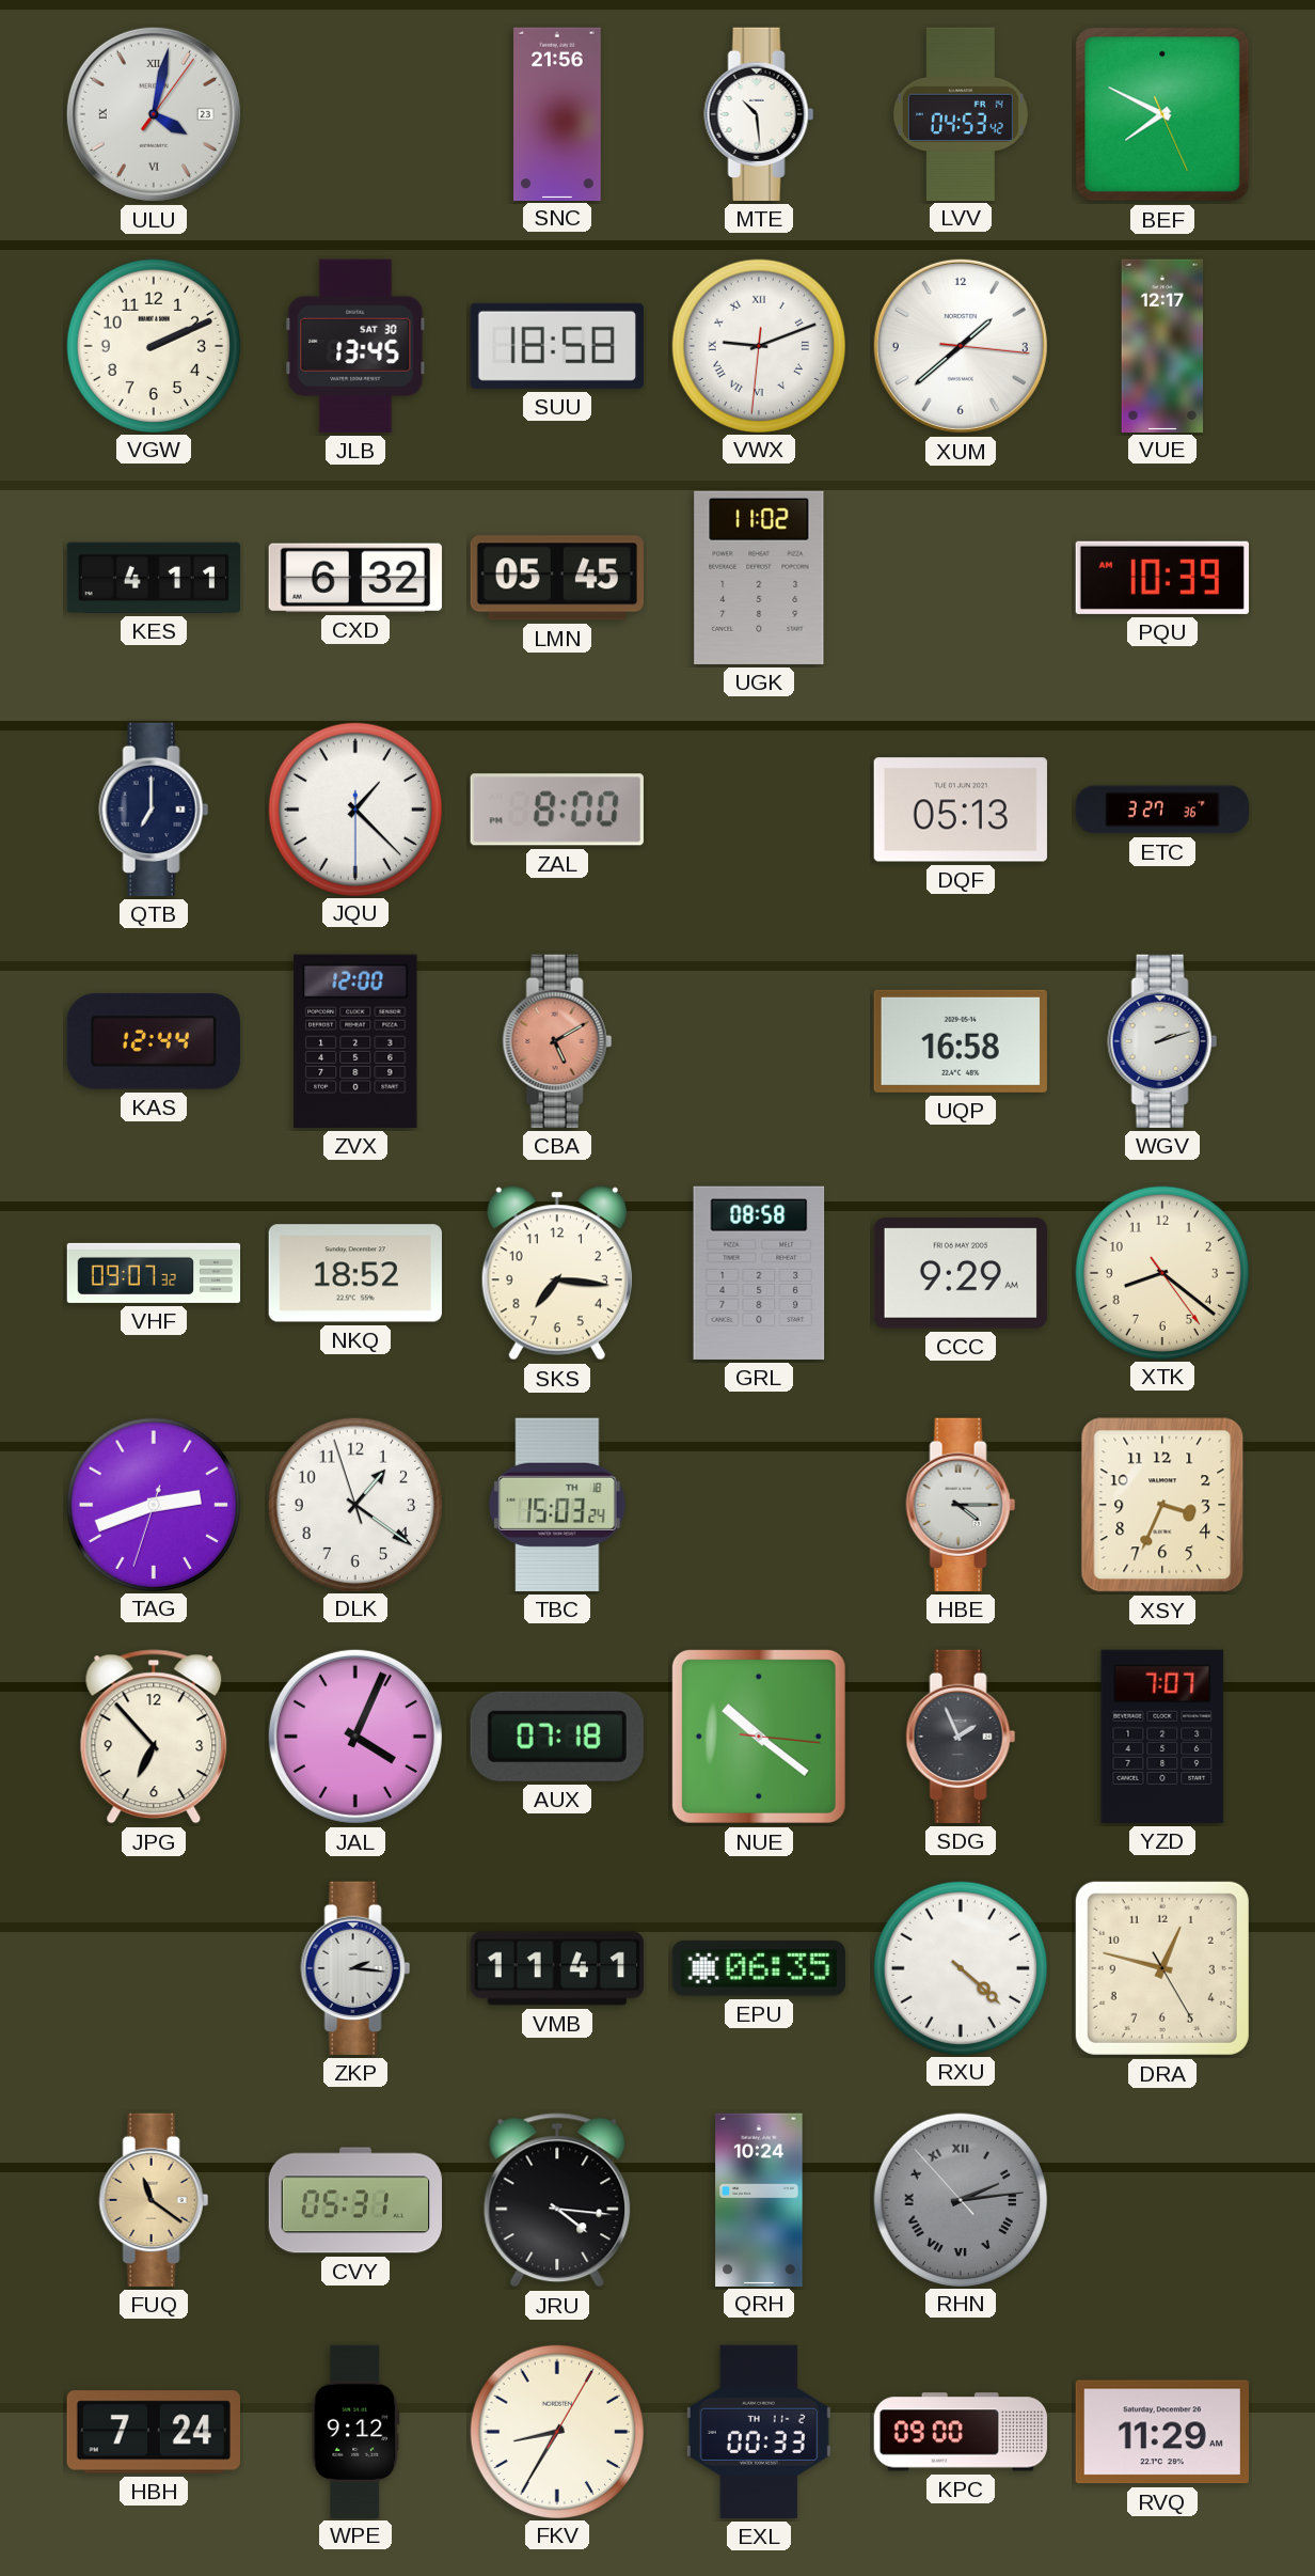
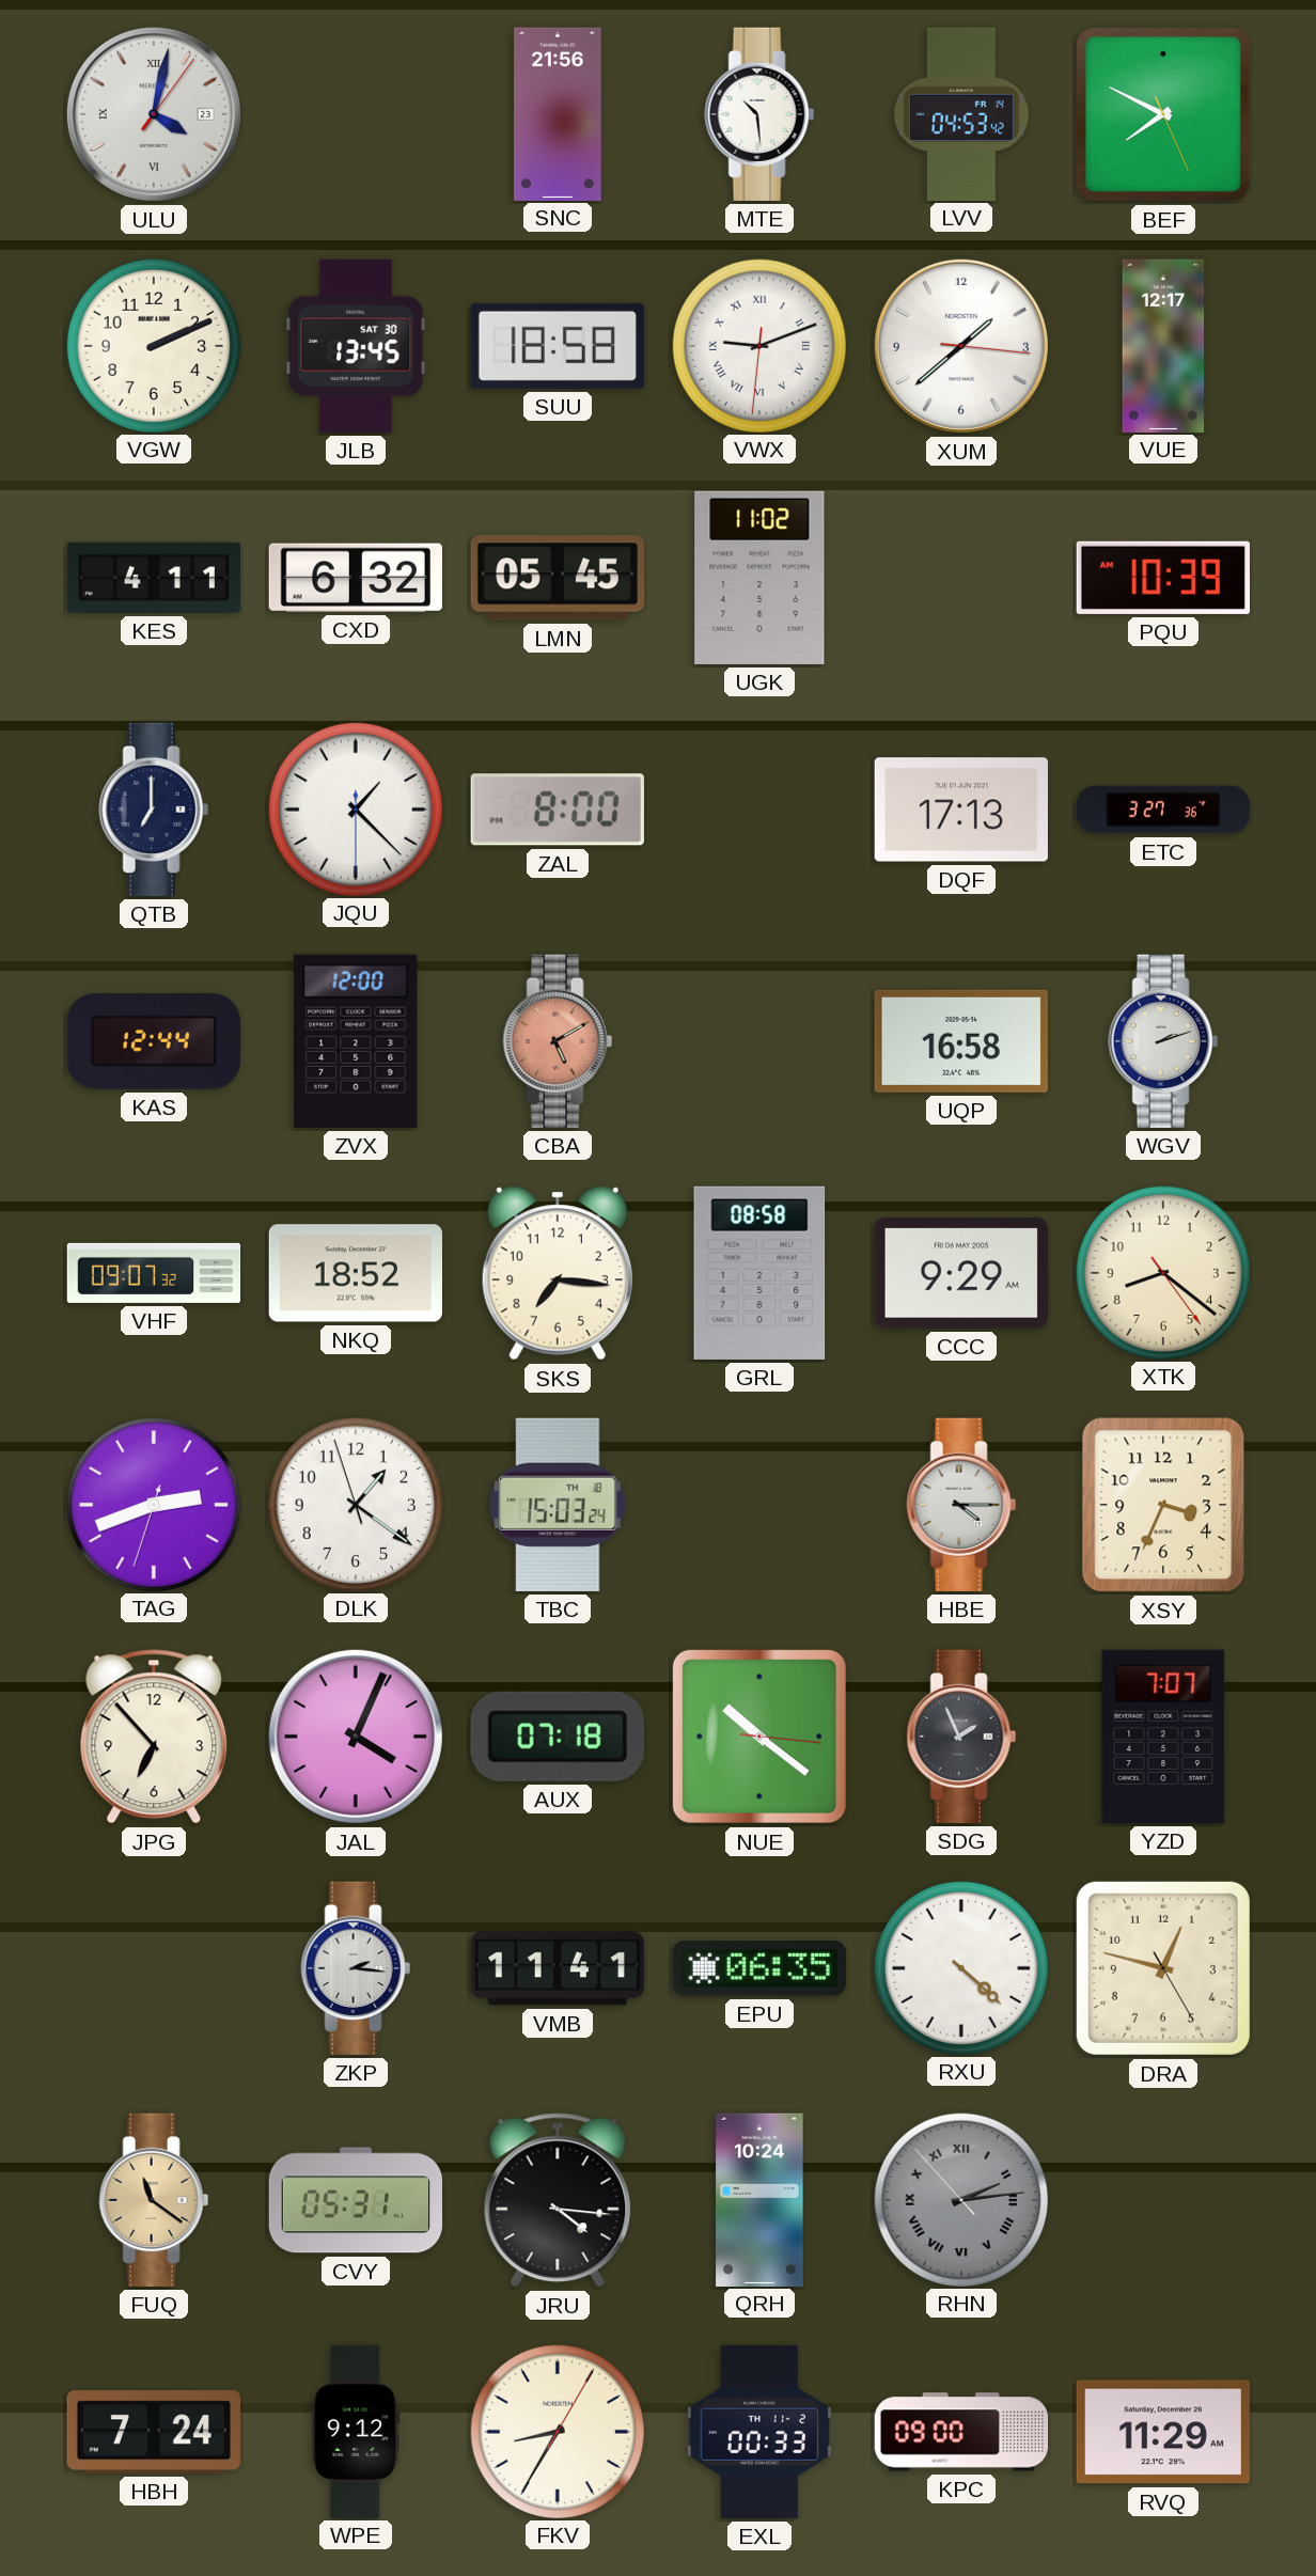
DQF: 05:13 -> 17:13 (961, 810)
